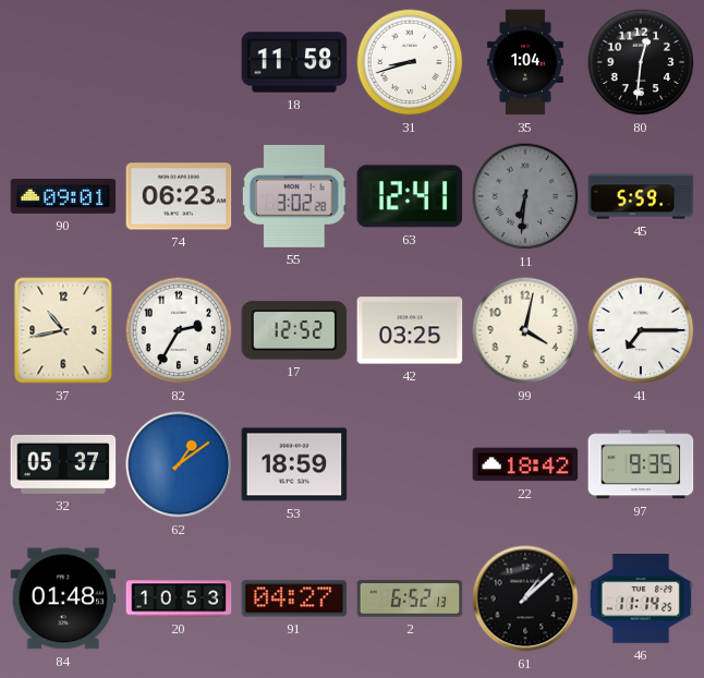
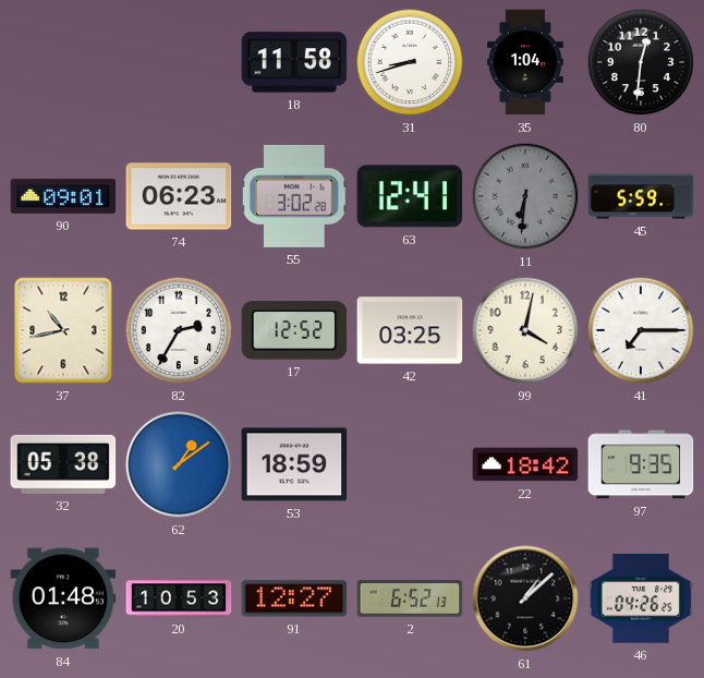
32: 05:37 -> 05:38 (63, 464)
91: 04:27 -> 12:27 (294, 598)
46: 11:14 -> 04:26 (641, 600)
